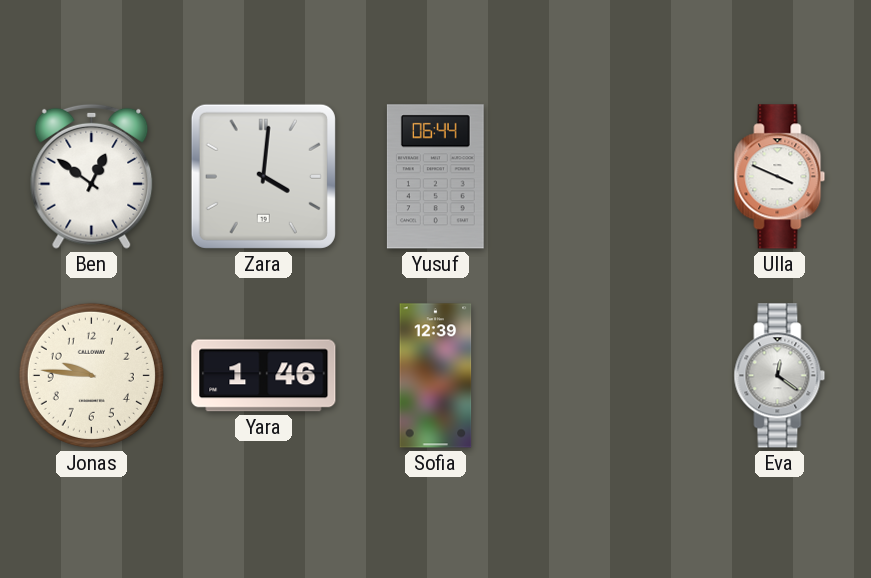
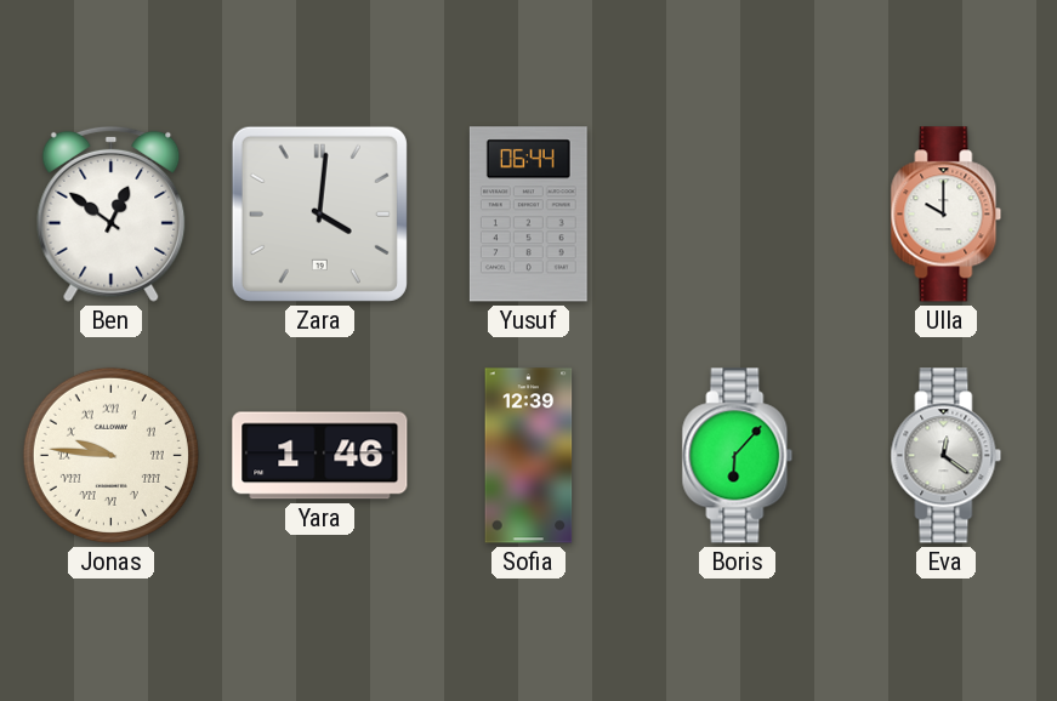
Ulla: 3:49 -> 10:00 (947, 215)
Jonas numerals: Arabic -> Roman (110, 455)
Boris: none -> 6:07 (738, 456)
